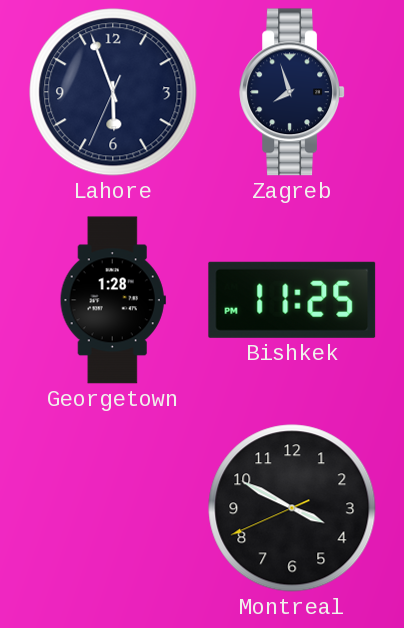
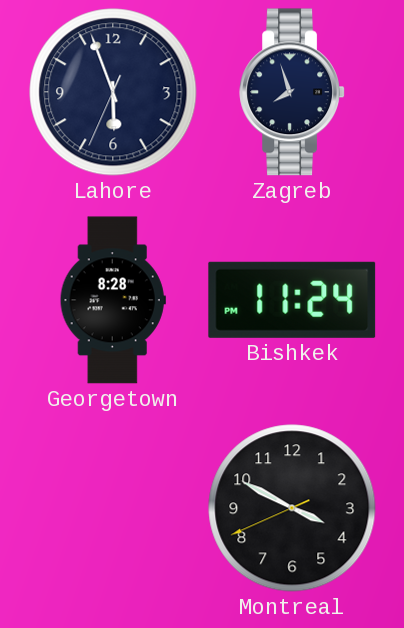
Georgetown: 1:28 -> 8:28 (113, 300)
Bishkek: 11:25 -> 11:24 (292, 300)
